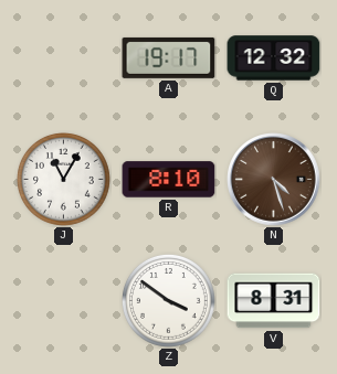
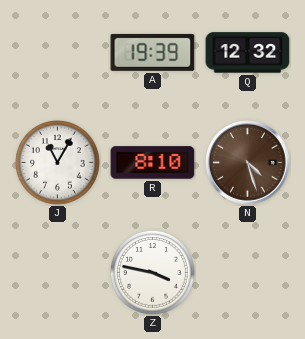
A: 19:17 -> 19:39 (153, 52)
Z: 3:51 -> 3:47 (153, 273)
V: 8:31 -> none (274, 301)
